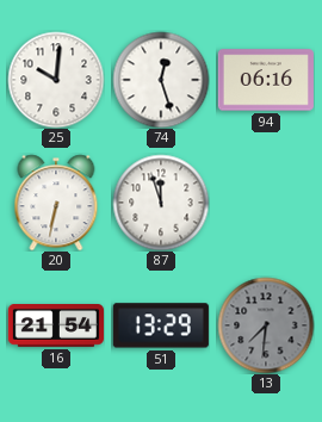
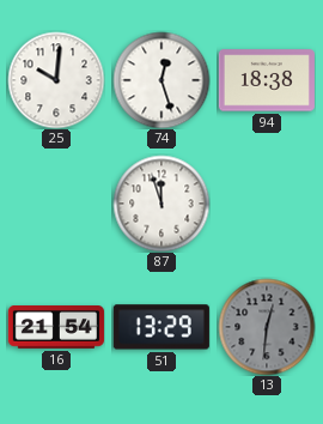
94: 06:16 -> 18:38 (267, 80)
20: 6:32 -> none (56, 203)
13: 7:31 -> 12:31 (267, 327)
